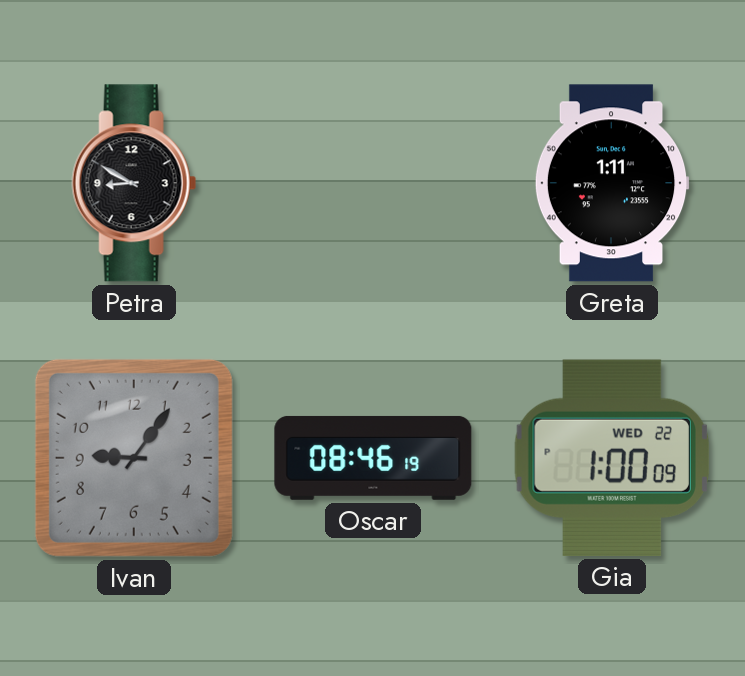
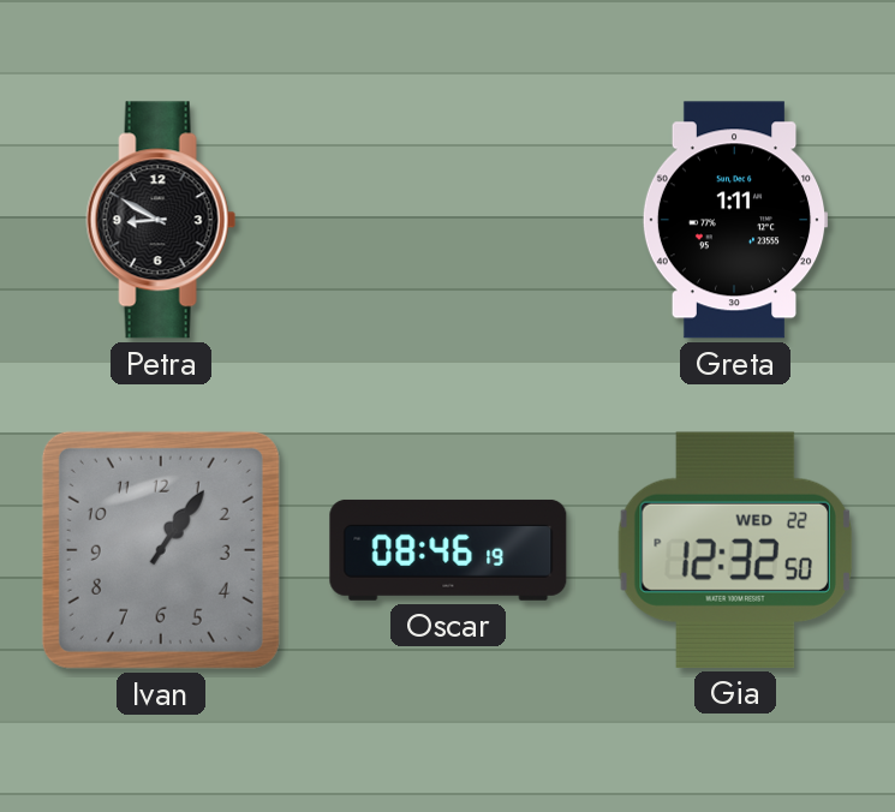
Ivan: 9:06 -> 1:06 (161, 550)
Gia: 1:00 -> 12:32 (735, 550)
